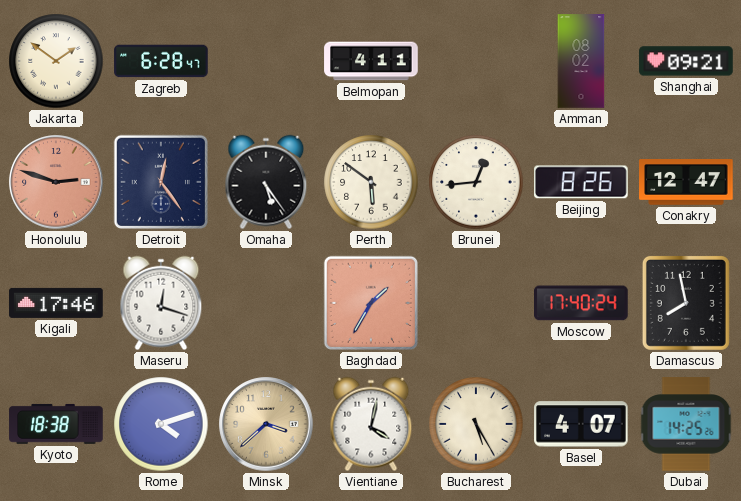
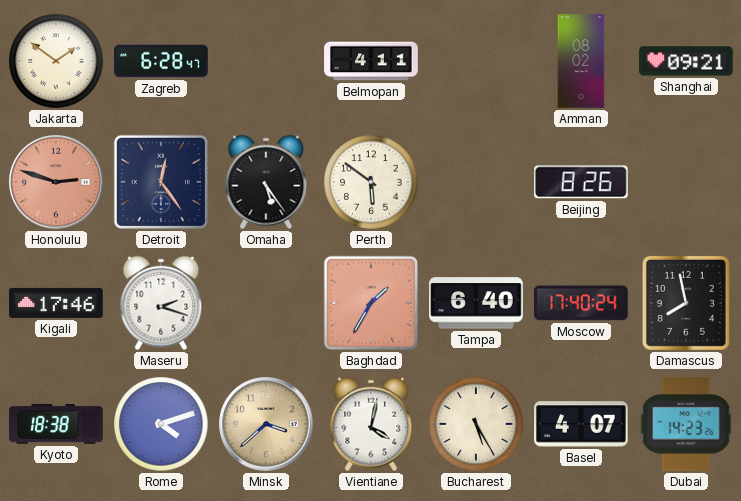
Brunei: 12:44 -> none (476, 182)
Conakry: 12:47 -> none (686, 182)
Maseru: 12:18 -> 2:18 (161, 303)
Tampa: none -> 6:40 (476, 303)
Dubai: 14:25 -> 14:23 (686, 424)
